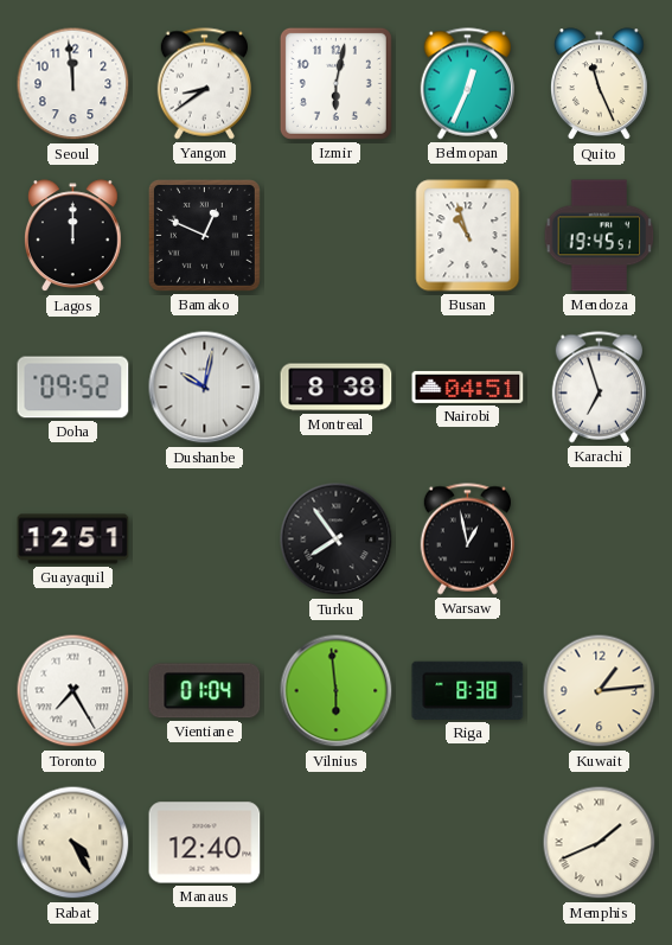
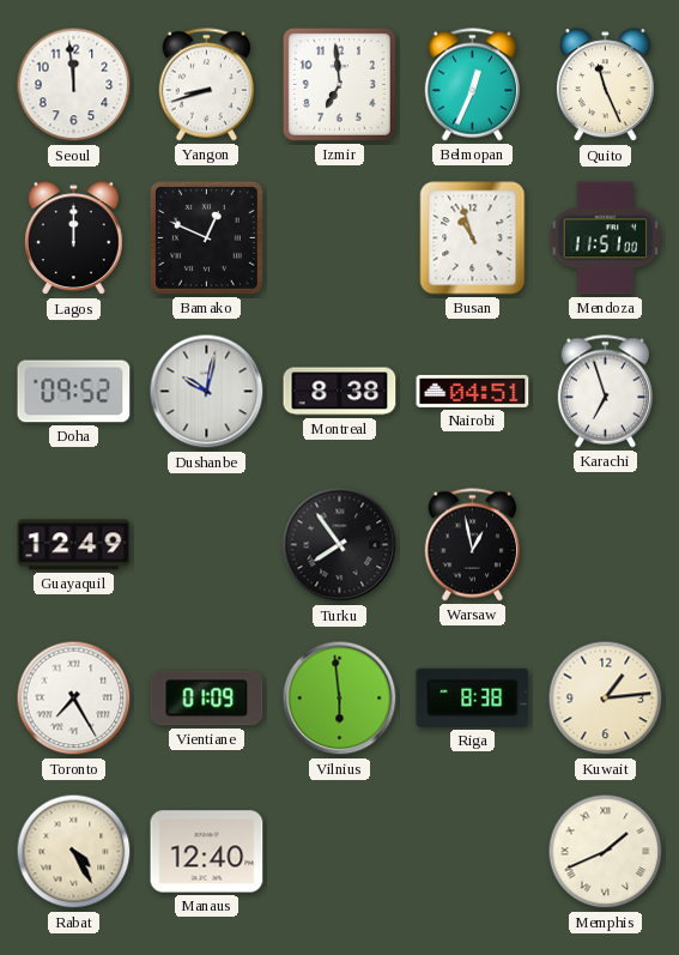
Yangon: 8:39 -> 8:42 (206, 85)
Izmir: 6:02 -> 6:59 (339, 84)
Mendoza: 19:45 -> 11:51 (606, 238)
Guayaquil: 12:51 -> 12:49 (74, 545)
Vientiane: 01:04 -> 01:09 (207, 699)
